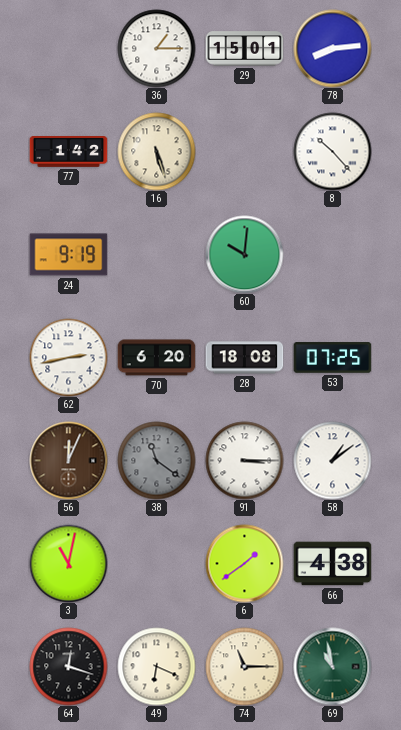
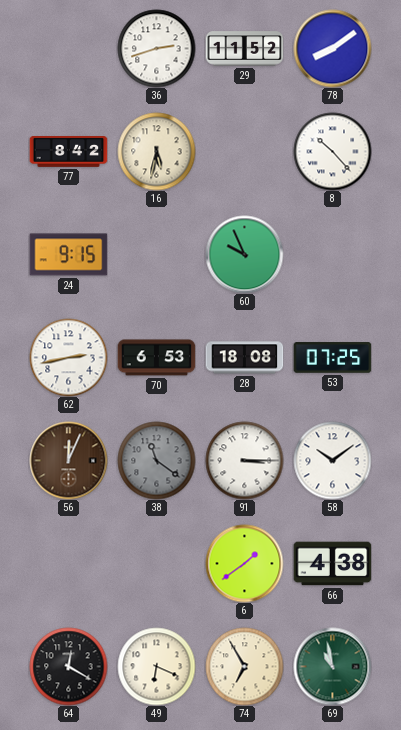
36: 1:15 -> 2:42 (156, 48)
29: 15:01 -> 11:52 (244, 49)
78: 8:14 -> 8:09 (332, 48)
77: 1:42 -> 8:42 (68, 152)
16: 5:27 -> 5:32 (156, 151)
24: 9:19 -> 9:15 (68, 255)
60: 10:01 -> 9:56 (244, 254)
70: 6:20 -> 6:53 (156, 358)
58: 1:09 -> 10:09 (332, 460)
3: 11:02 -> none (68, 563)
64: 12:18 -> 12:20 (68, 666)
74: 11:15 -> 6:55 (244, 666)
